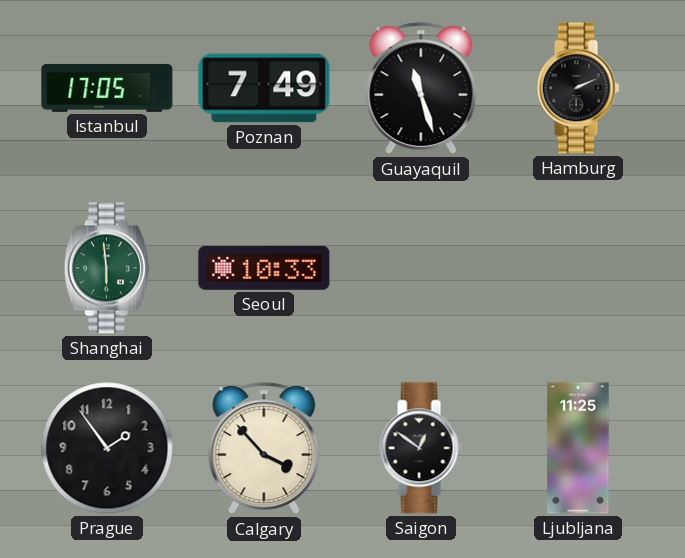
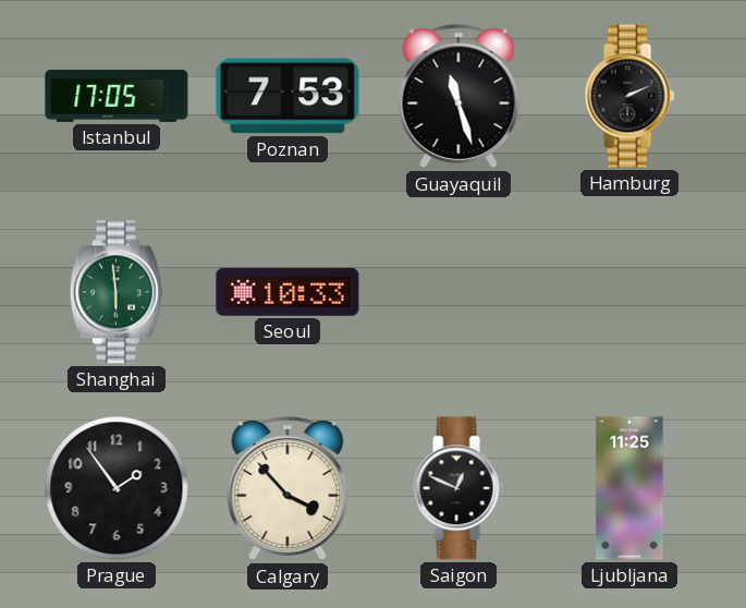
Poznan: 7:49 -> 7:53 (288, 96)
Saigon: 12:51 -> 12:49 (458, 488)
